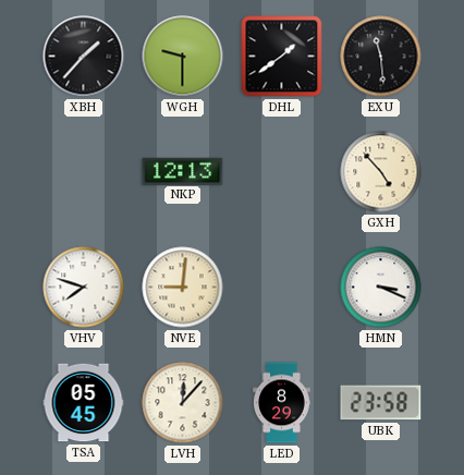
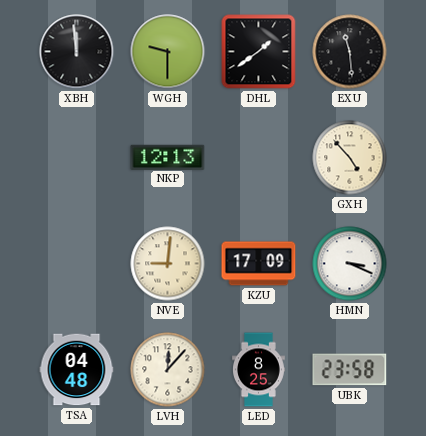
XBH: 1:37 -> 11:59 (77, 52)
VHV: 7:48 -> none (84, 288)
KZU: none -> 17:09 (259, 264)
TSA: 05:45 -> 04:48 (77, 370)
LED: 8:29 -> 8:25 (259, 370)
